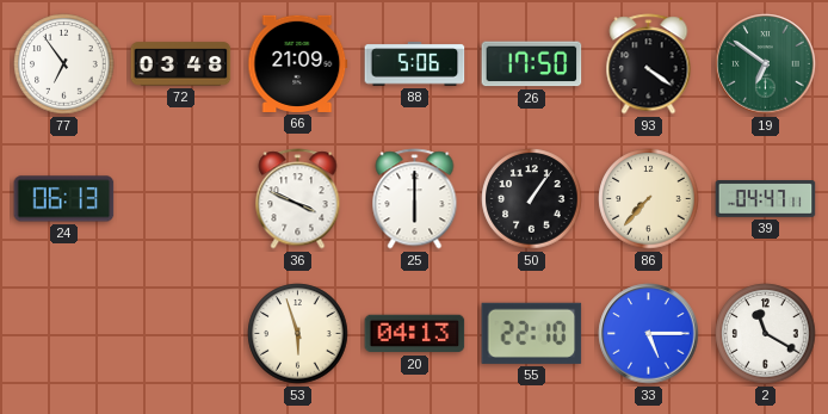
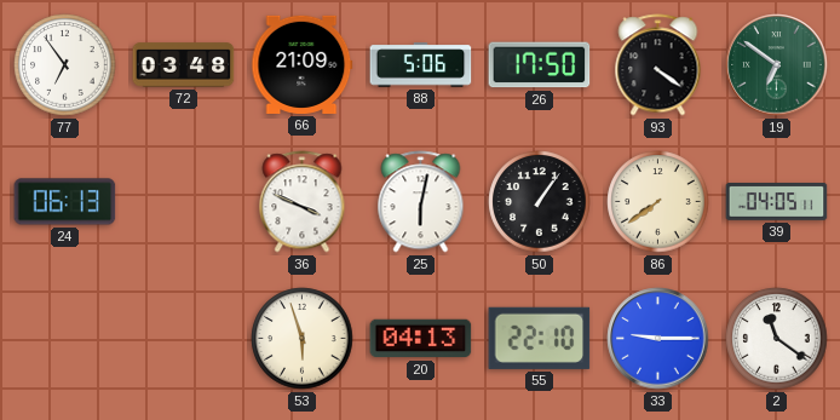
25: 6:00 -> 6:02 (421, 202)
86: 7:37 -> 7:39 (658, 202)
39: 04:47 -> 04:05 (777, 202)
33: 5:15 -> 9:15 (658, 339)
2: 11:20 -> 11:21 (777, 339)
